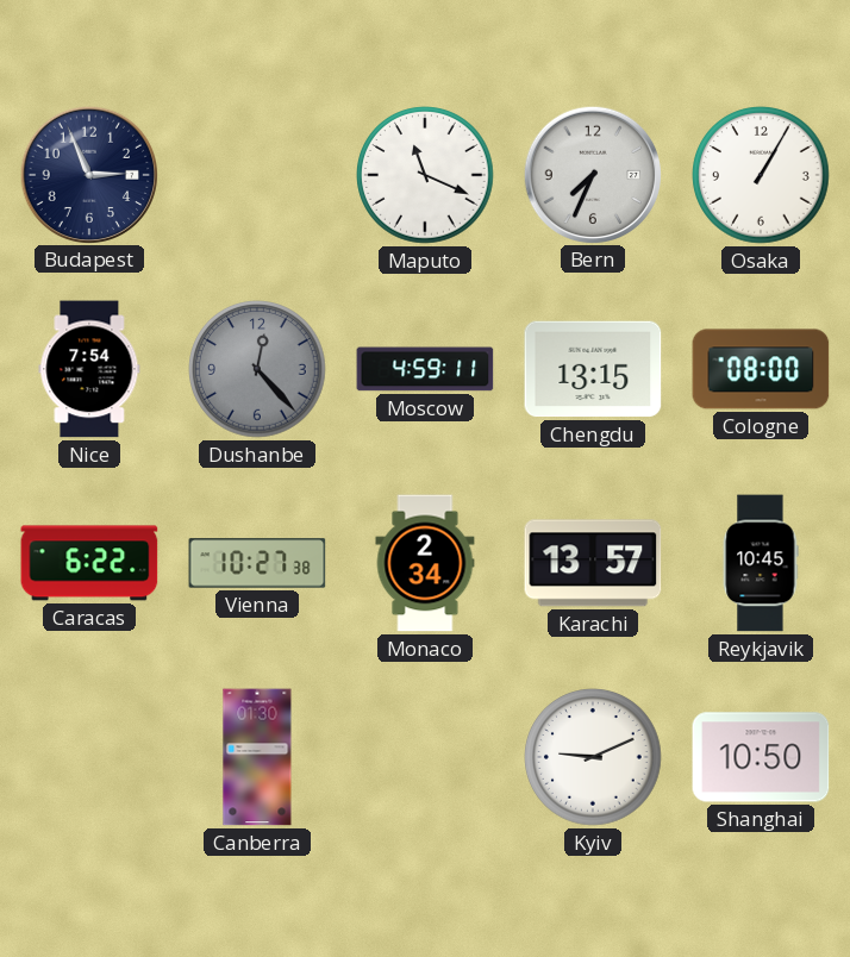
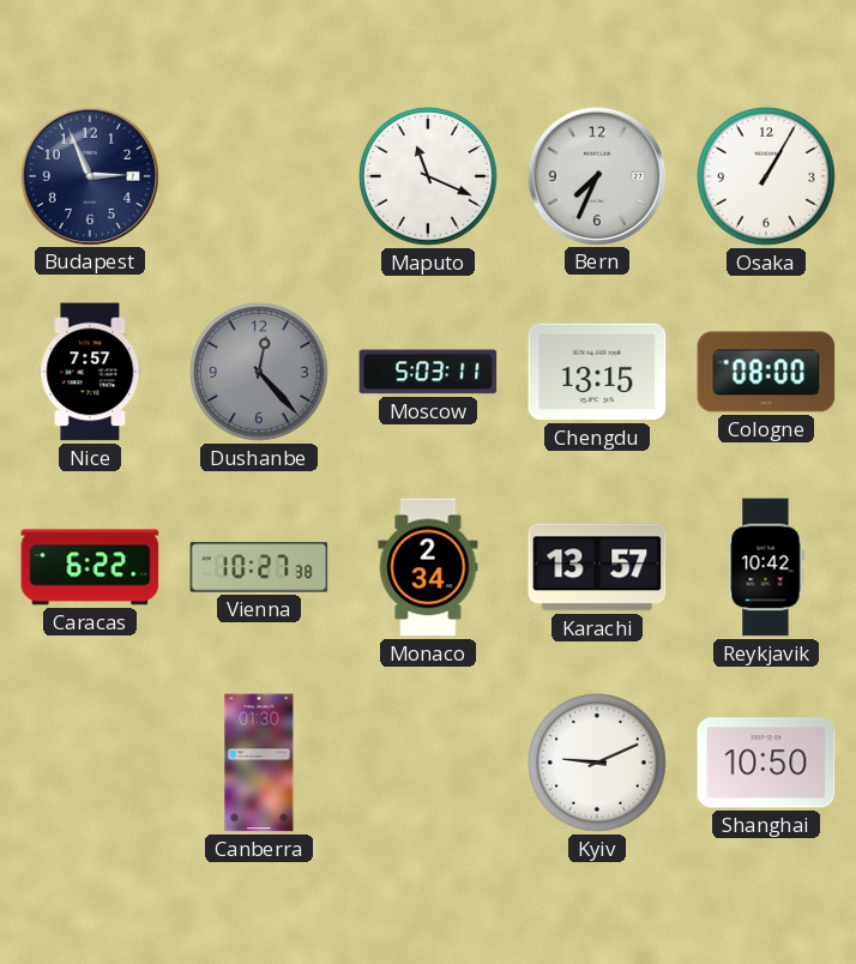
Nice: 7:54 -> 7:57 (90, 372)
Moscow: 4:59 -> 5:03 (428, 372)
Reykjavik: 10:45 -> 10:42 (766, 567)
